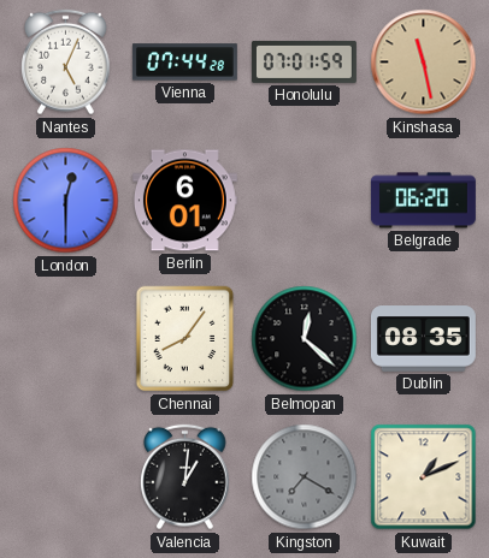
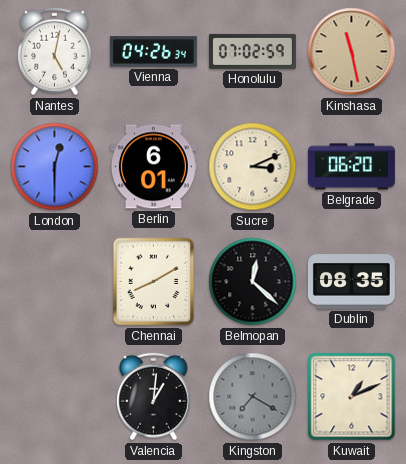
Nantes: 5:04 -> 5:02 (55, 52)
Vienna: 07:44 -> 04:26 (153, 52)
Honolulu: 07:01 -> 07:02 (252, 51)
Sucre: none -> 3:11 (253, 167)
Chennai: 8:06 -> 8:10 (154, 282)
